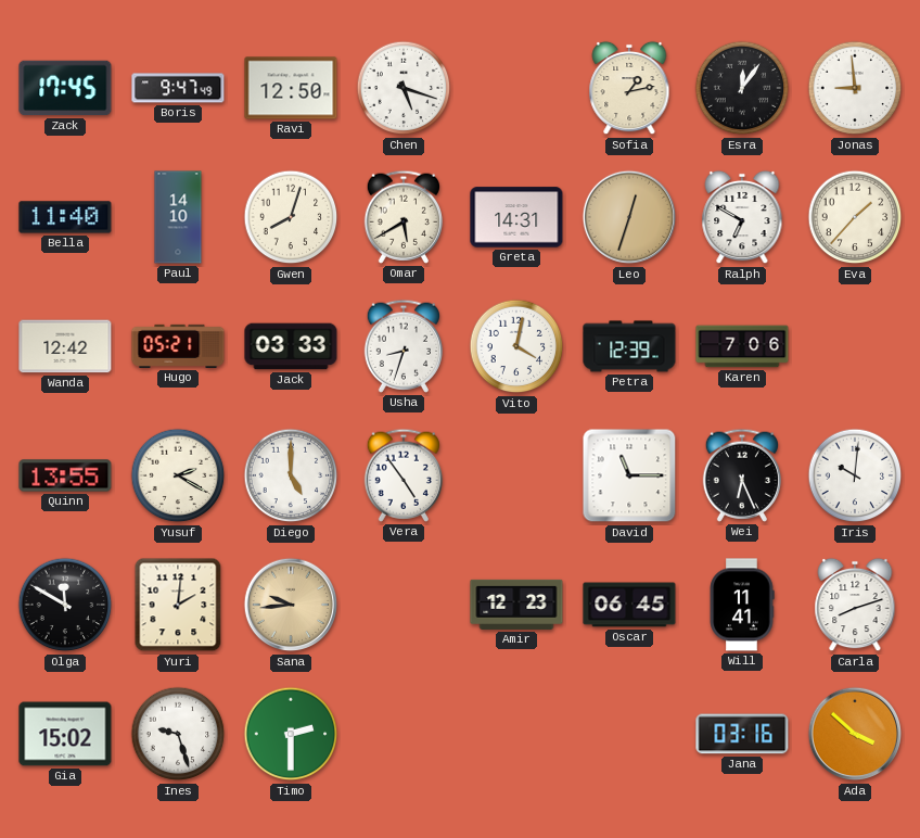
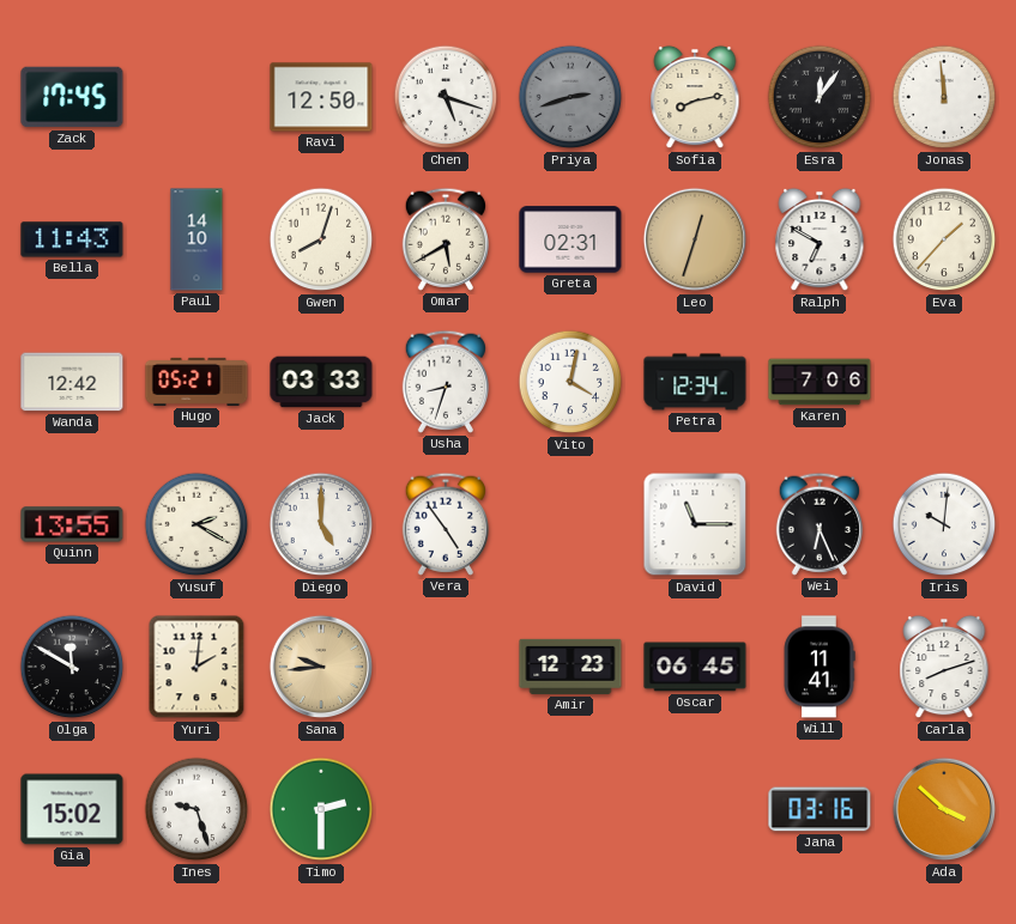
Boris: 9:47 -> none (178, 88)
Priya: none -> 2:42 (570, 97)
Sofia: 1:13 -> 8:13 (695, 97)
Jonas: 8:59 -> 11:59 (944, 97)
Bella: 11:40 -> 11:43 (72, 239)
Greta: 14:31 -> 02:31 (570, 239)
Petra: 12:39 -> 12:34 (695, 382)
